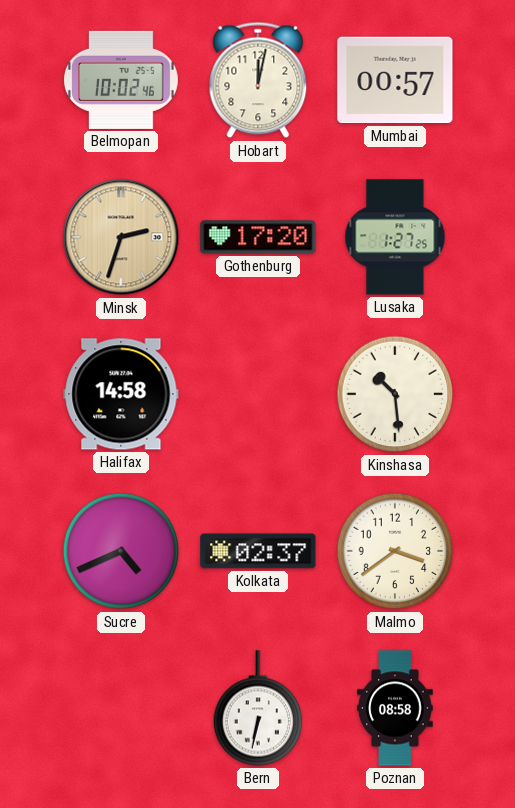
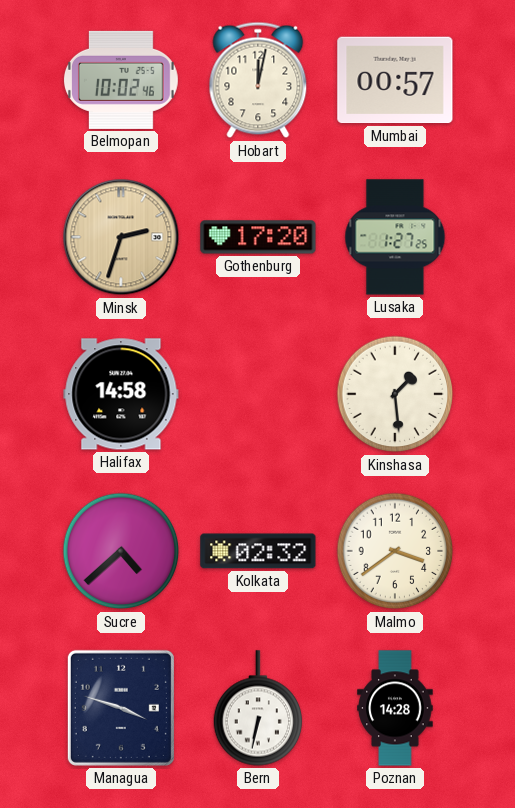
Kinshasa: 10:29 -> 1:29 (395, 394)
Sucre: 4:41 -> 4:38 (121, 551)
Kolkata: 02:37 -> 02:32 (258, 551)
Managua: none -> 3:48 (121, 708)
Poznan: 08:58 -> 14:28 (395, 708)
